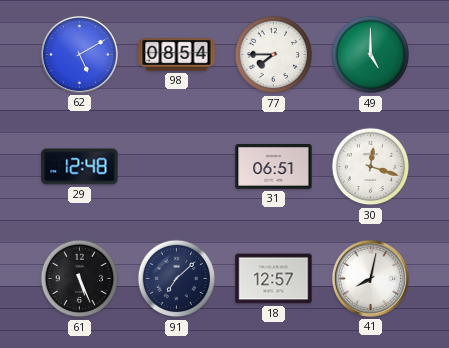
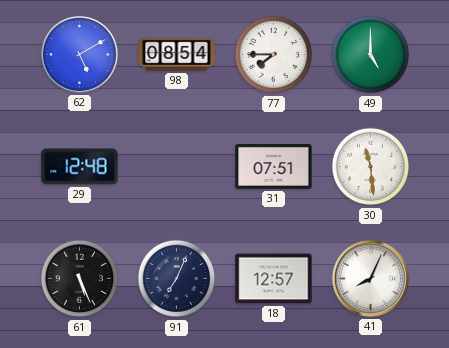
31: 06:51 -> 07:51 (274, 166)
30: 12:18 -> 11:29 (371, 167)
91: 7:08 -> 7:04 (177, 279)
41: 8:02 -> 8:04 (370, 278)
